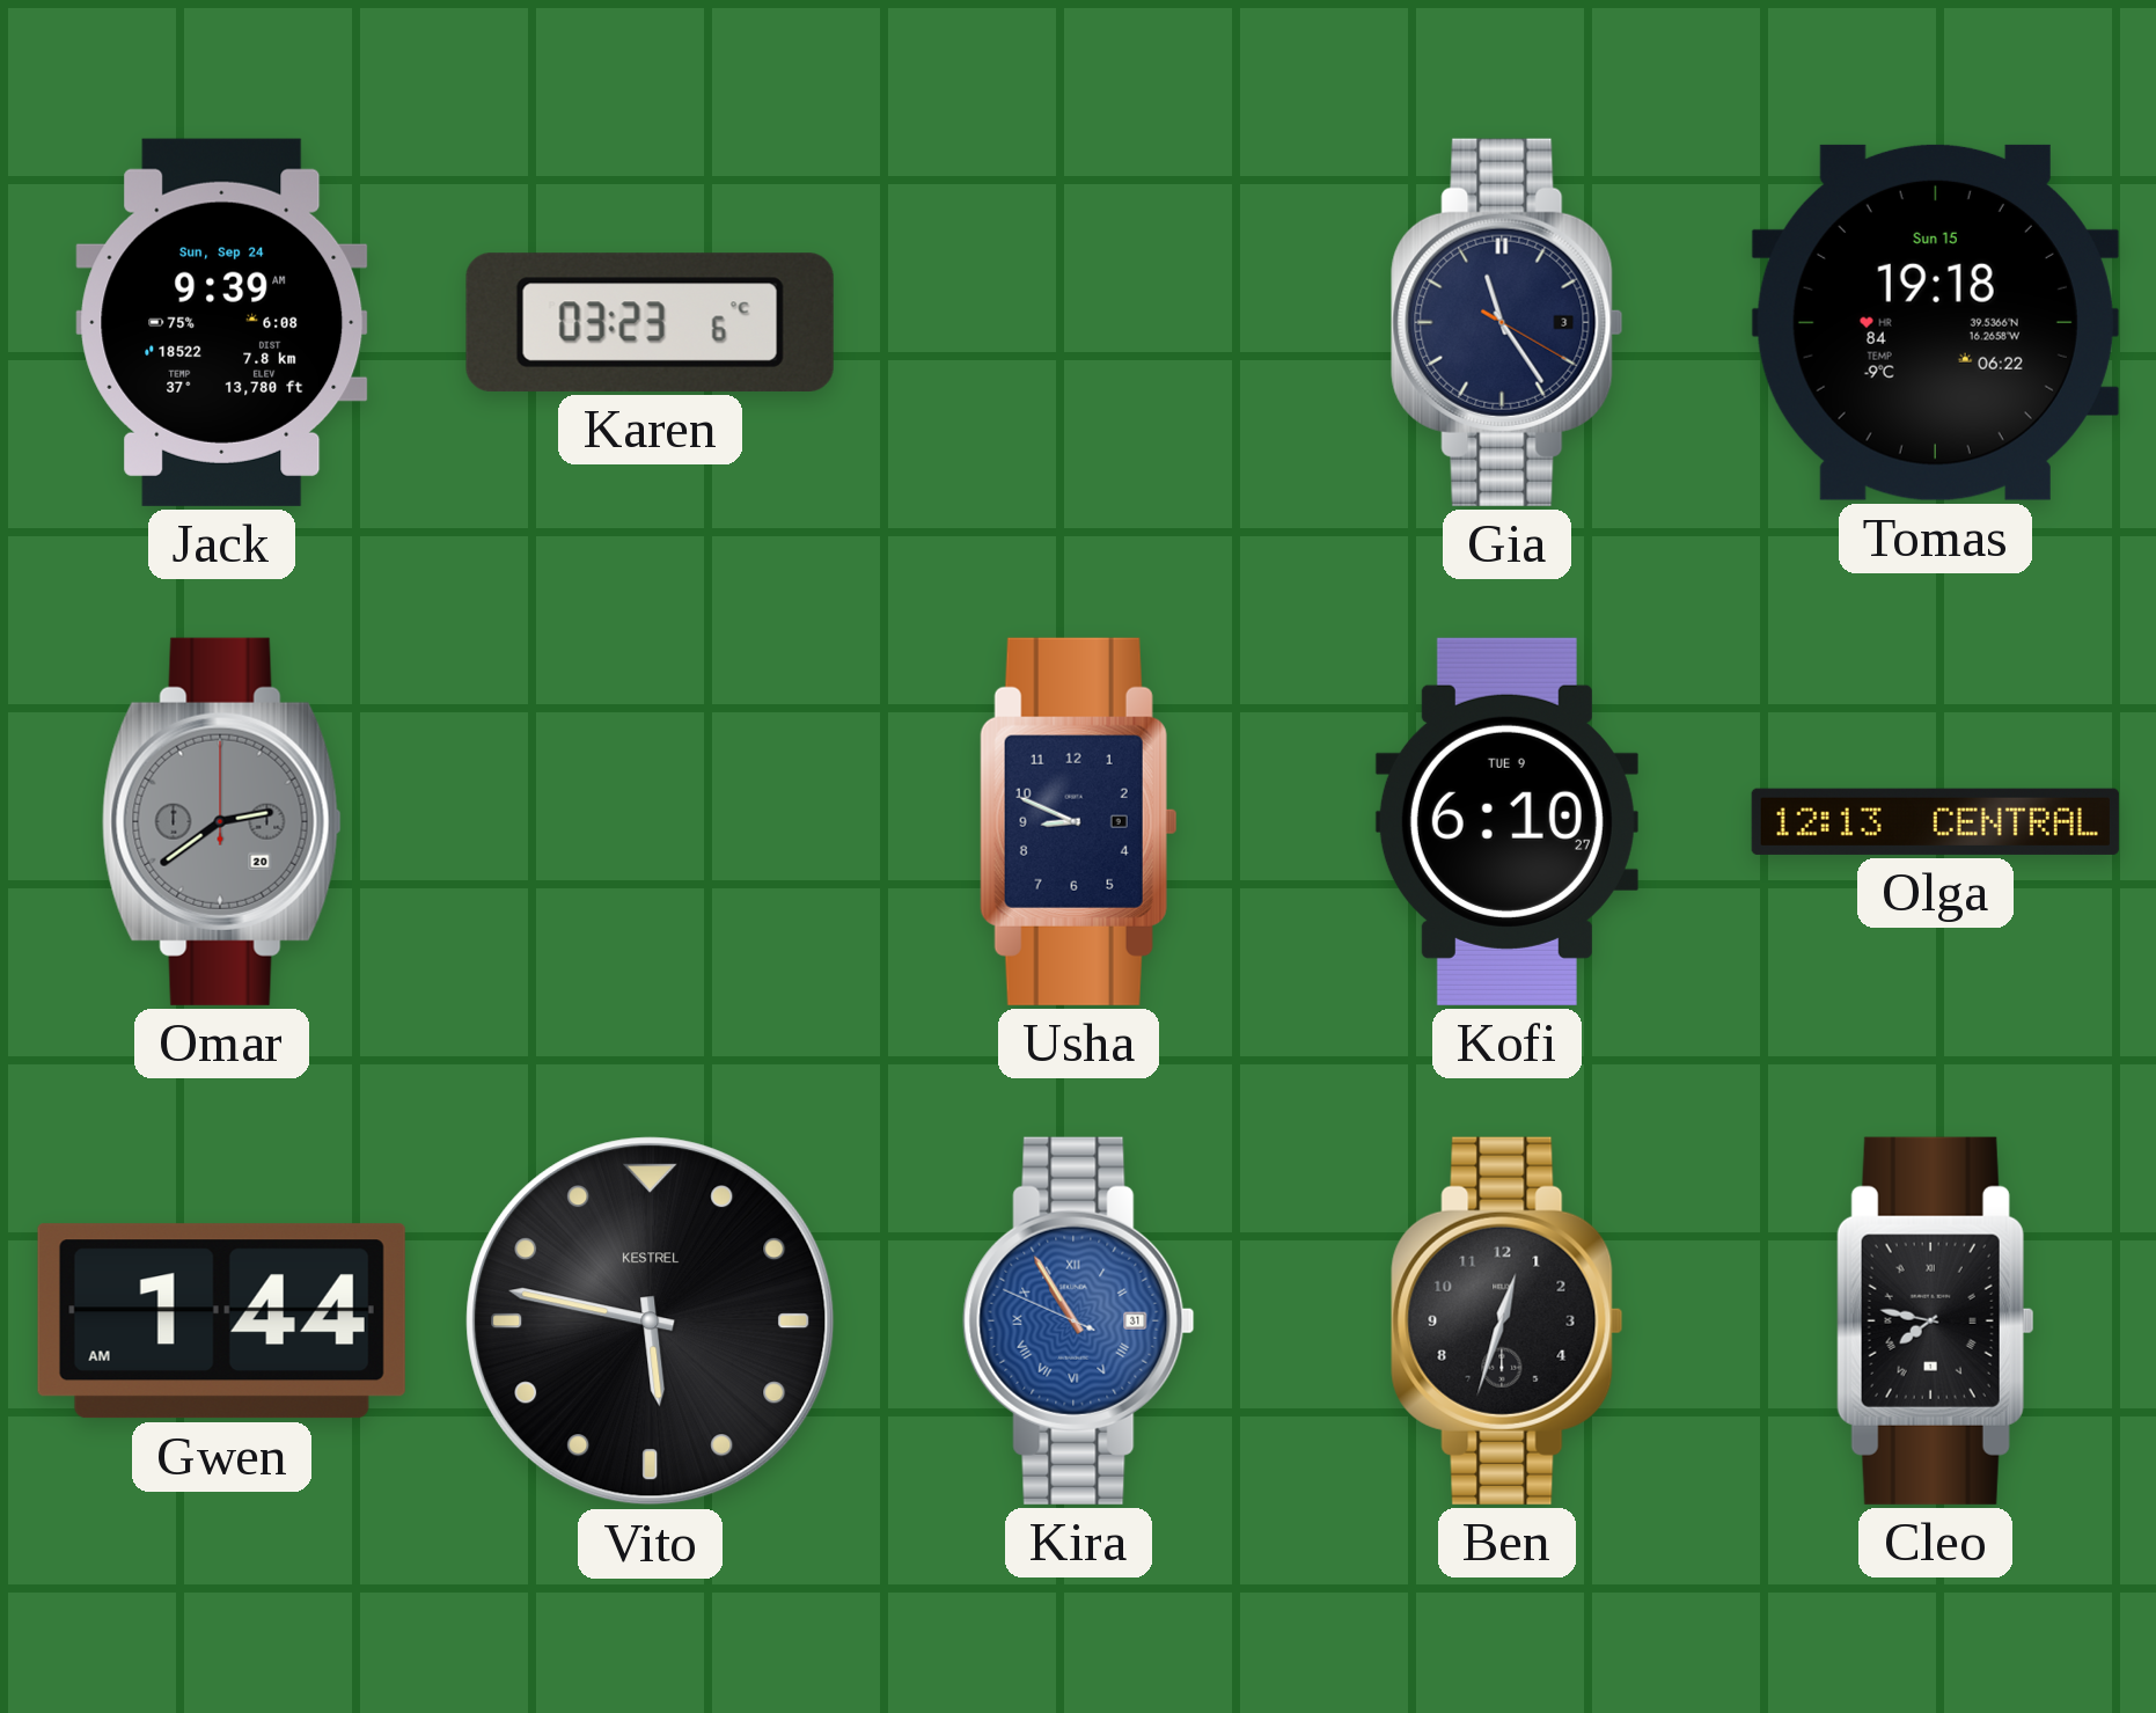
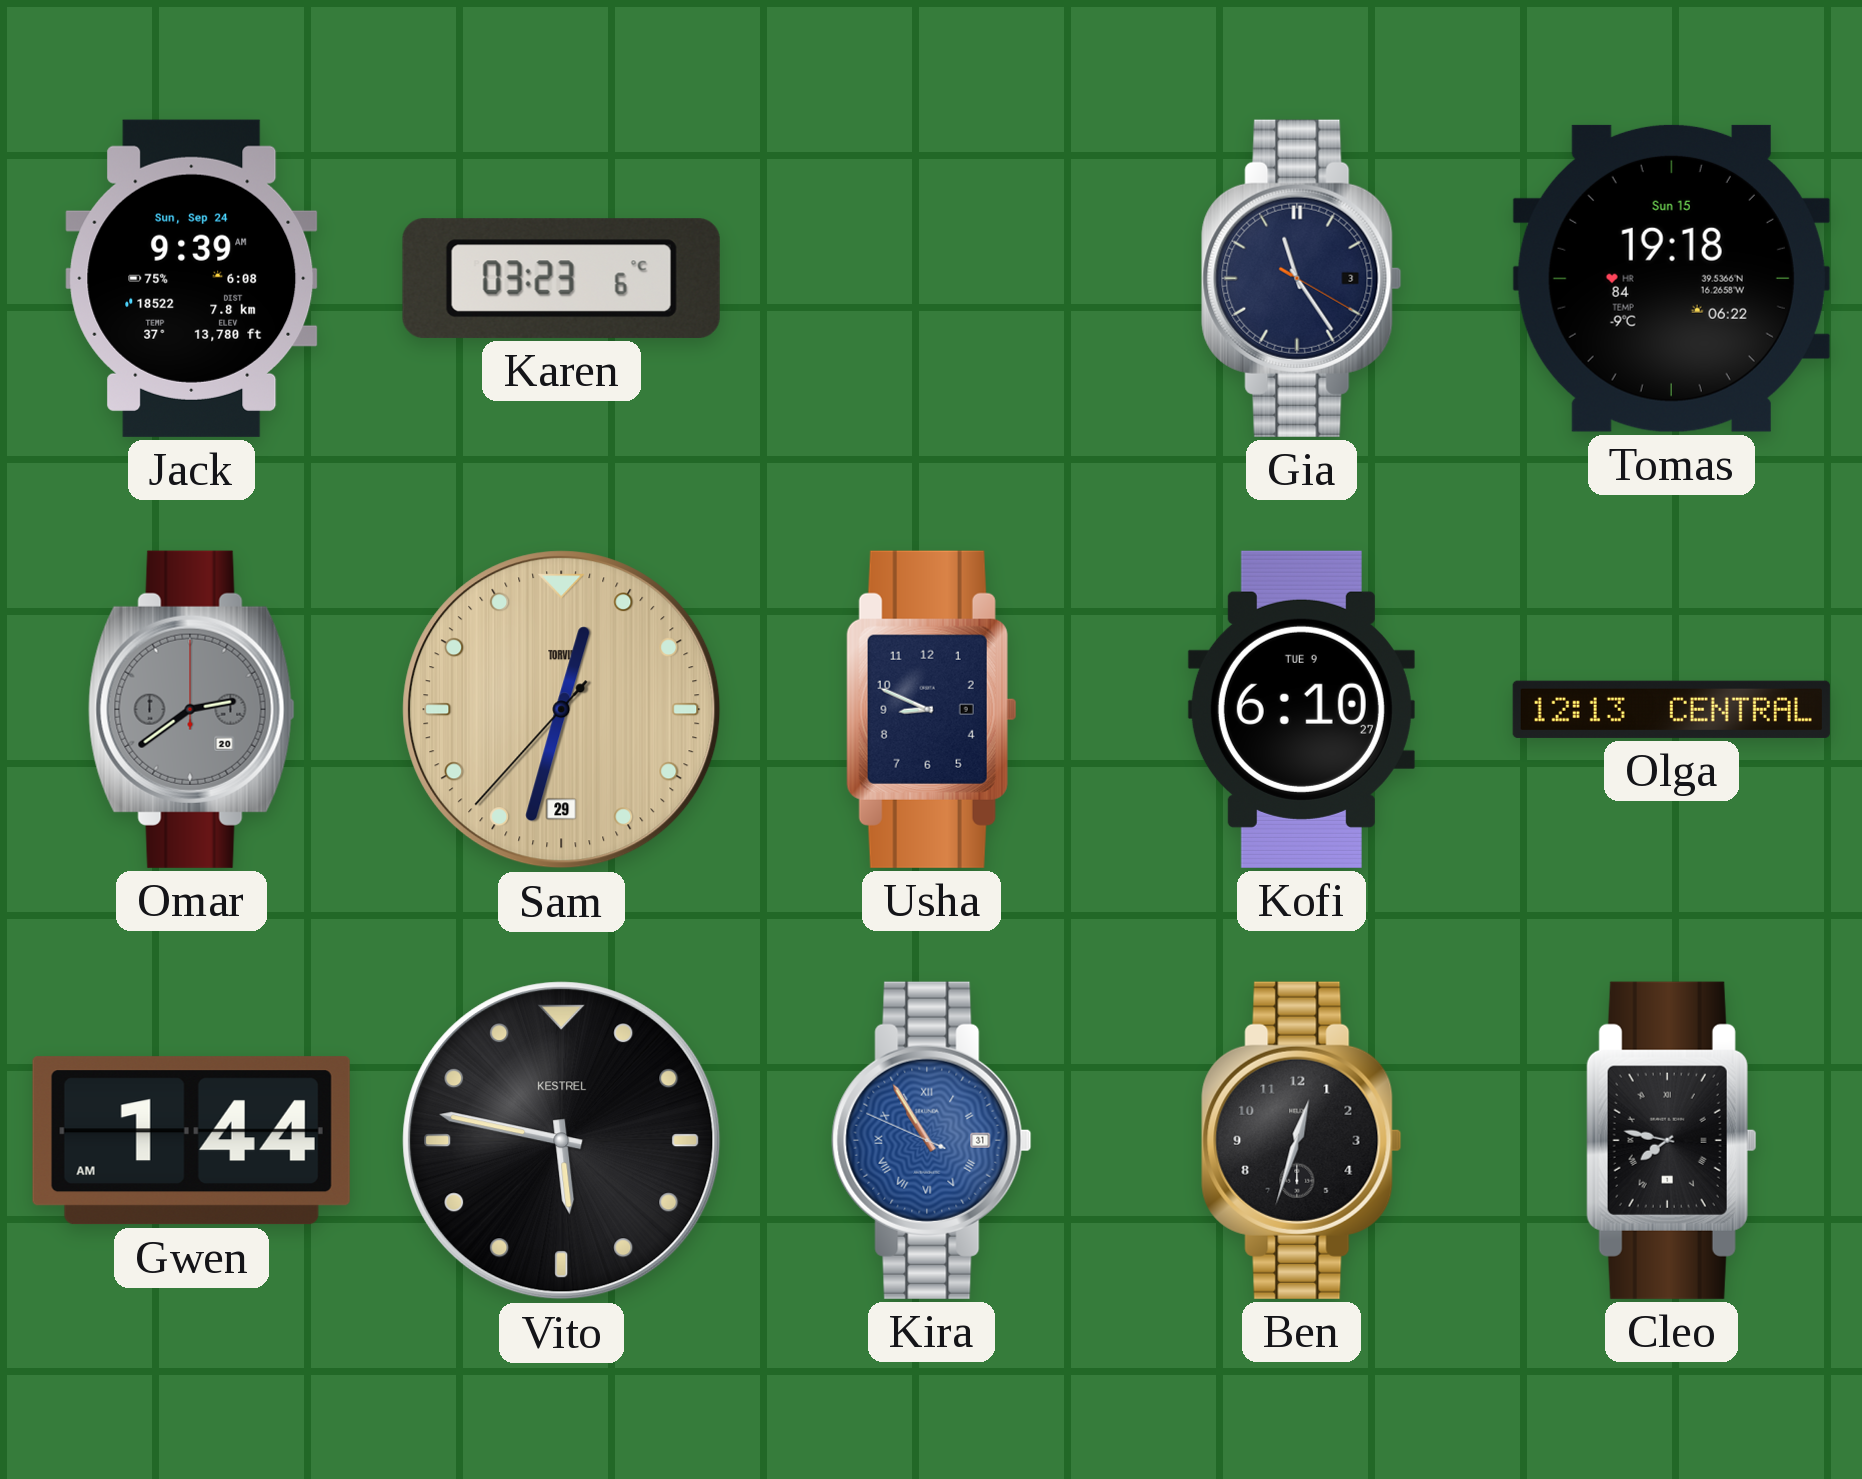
Sam: none -> 12:32 (562, 710)
